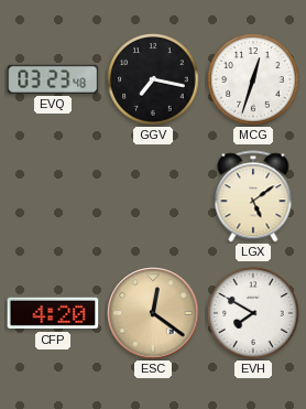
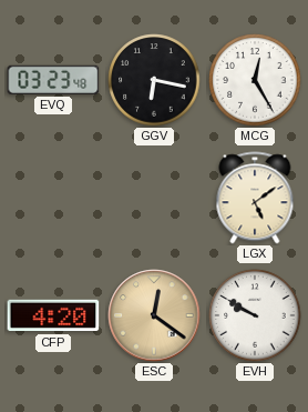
GGV: 7:17 -> 6:17 (154, 80)
MCG: 12:33 -> 12:25 (255, 80)
EVH: 7:50 -> 9:50 (255, 315)
